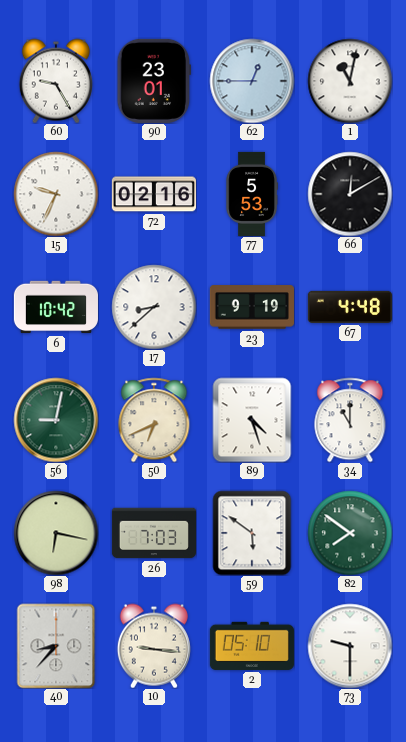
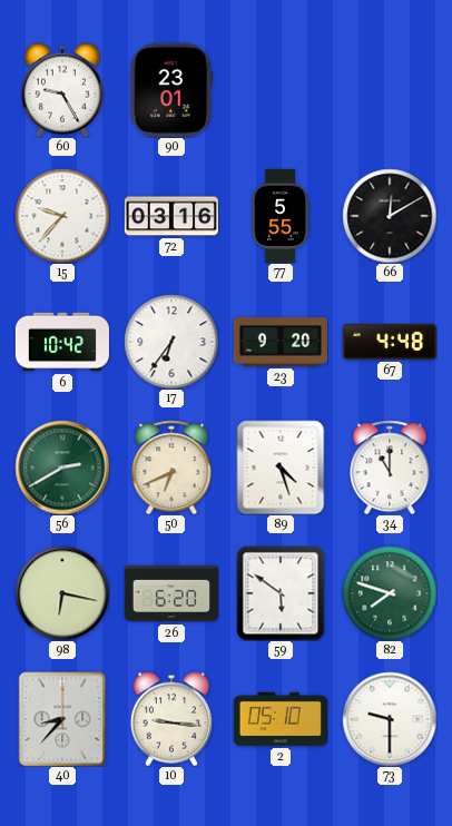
62: 12:45 -> none (252, 81)
1: 11:02 -> none (350, 81)
15: 9:34 -> 9:37 (62, 216)
72: 02:16 -> 03:16 (171, 216)
77: 5:53 -> 5:55 (281, 216)
17: 8:38 -> 6:36 (171, 342)
23: 9:19 -> 9:20 (281, 342)
56: 9:02 -> 2:40 (62, 468)
26: 7:03 -> 6:20 (170, 593)
82: 7:51 -> 7:48 (390, 593)
